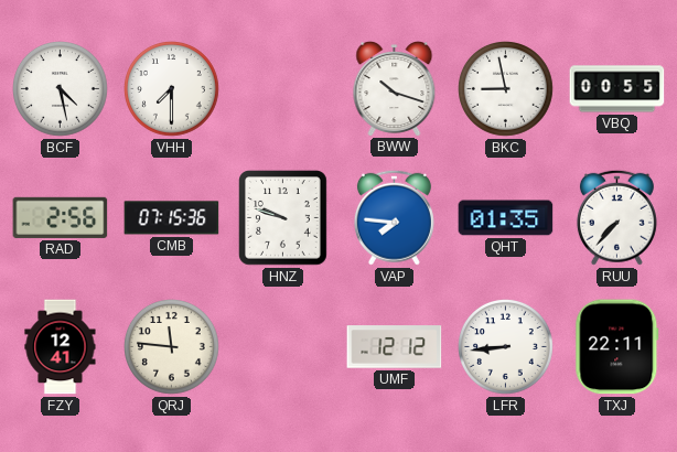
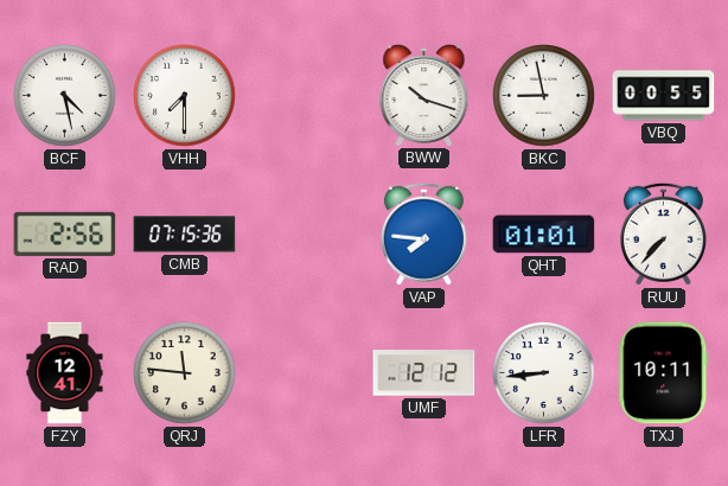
HNZ: 9:48 -> none (283, 218)
QHT: 01:35 -> 01:01 (544, 235)
TXJ: 22:11 -> 10:11 (664, 373)
